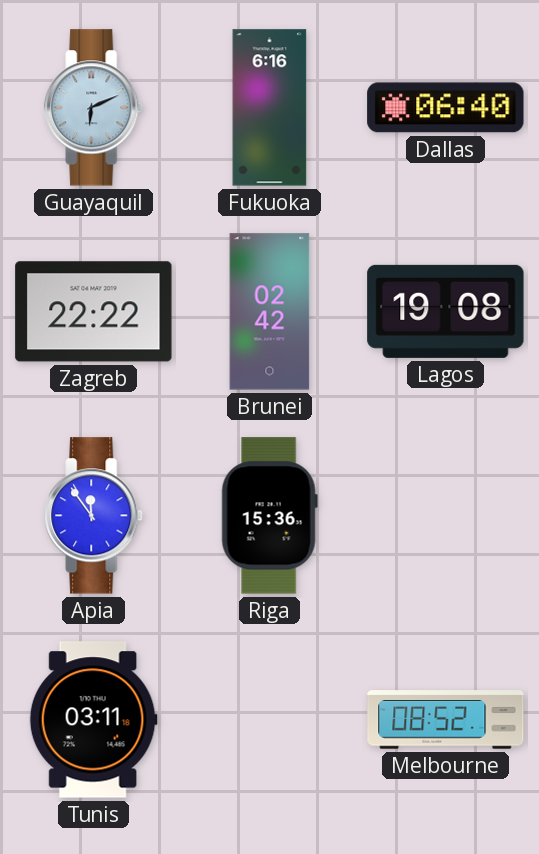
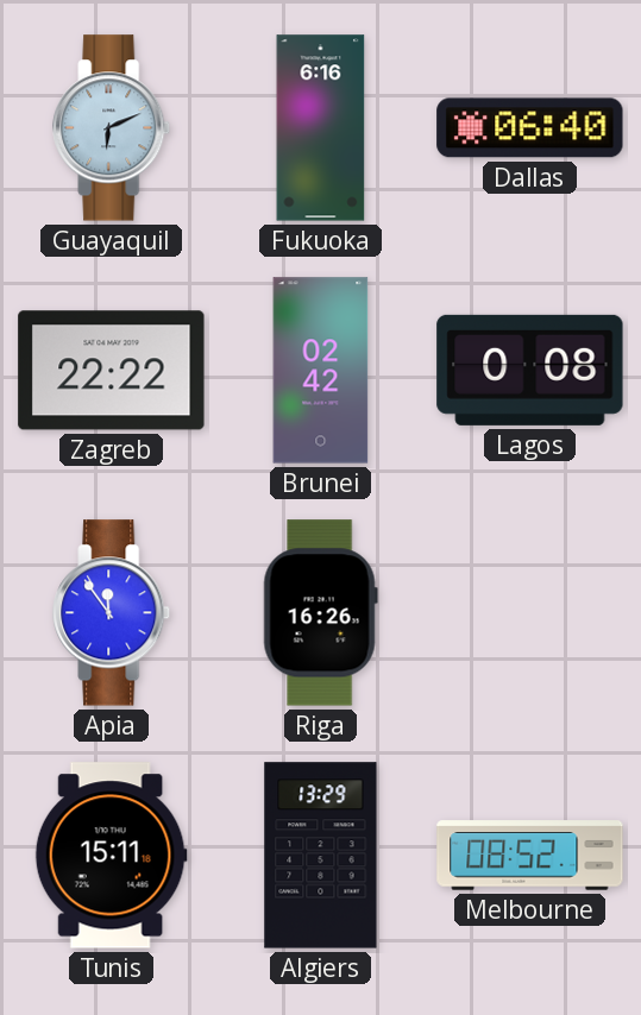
Lagos: 19:08 -> 0:08 (530, 370)
Riga: 15:36 -> 16:26 (320, 613)
Tunis: 03:11 -> 15:11 (111, 856)
Algiers: none -> 13:29 (321, 856)
